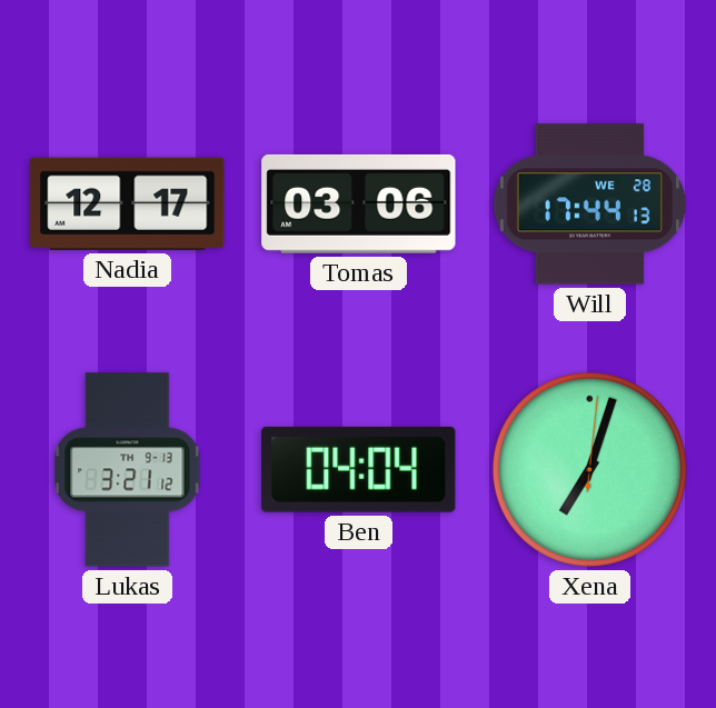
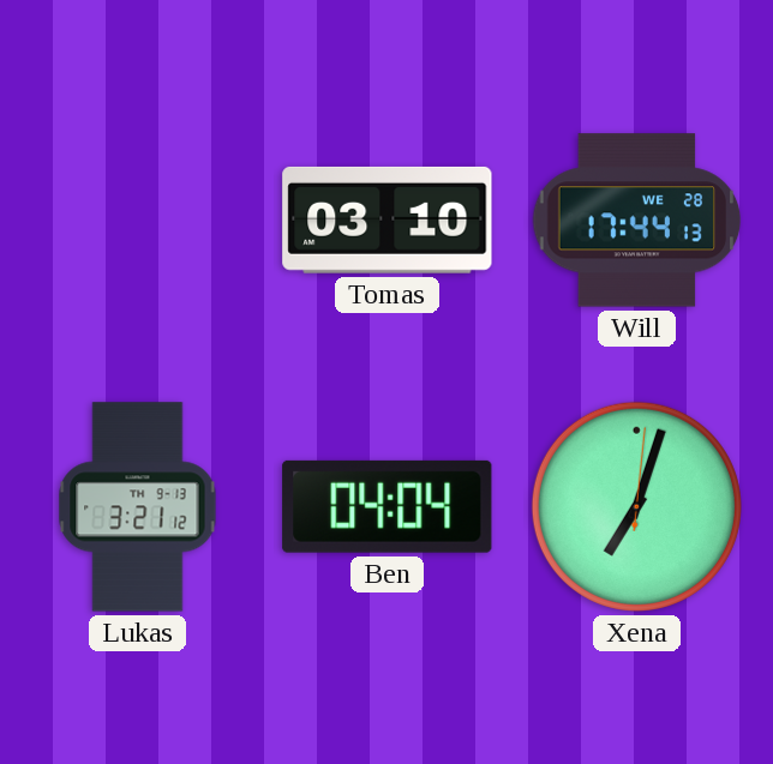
Nadia: 12:17 -> none (128, 203)
Tomas: 03:06 -> 03:10 (388, 219)
